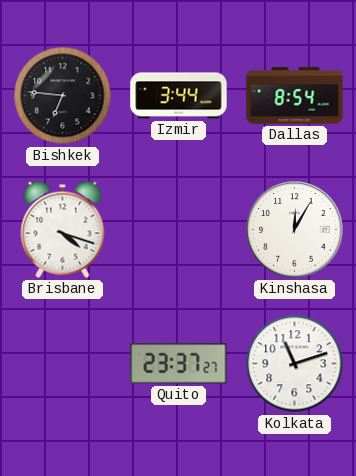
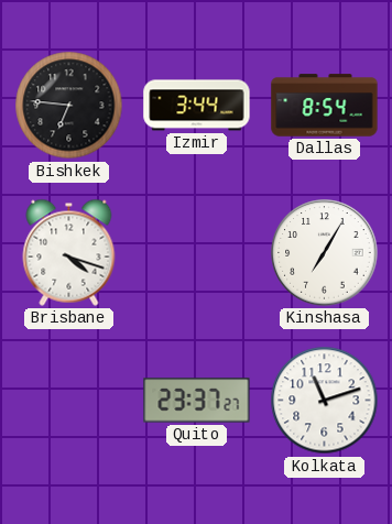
Kinshasa: 12:05 -> 7:05 (325, 253)
